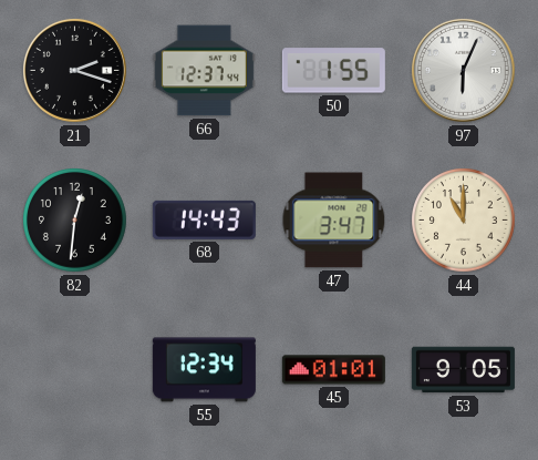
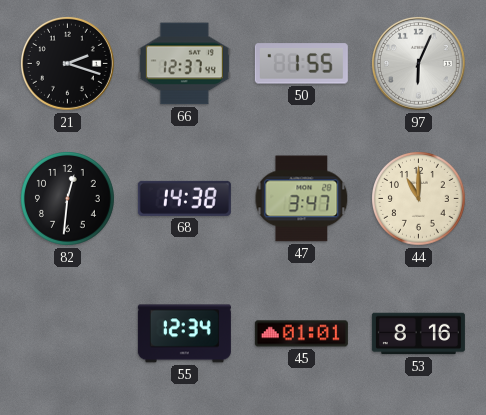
68: 14:43 -> 14:38 (184, 198)
53: 9:05 -> 8:16 (418, 334)
